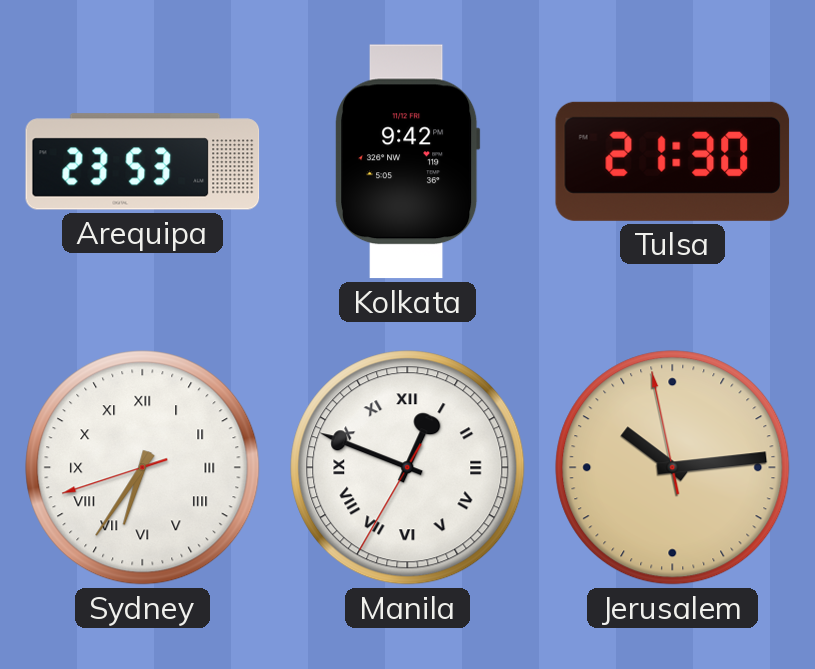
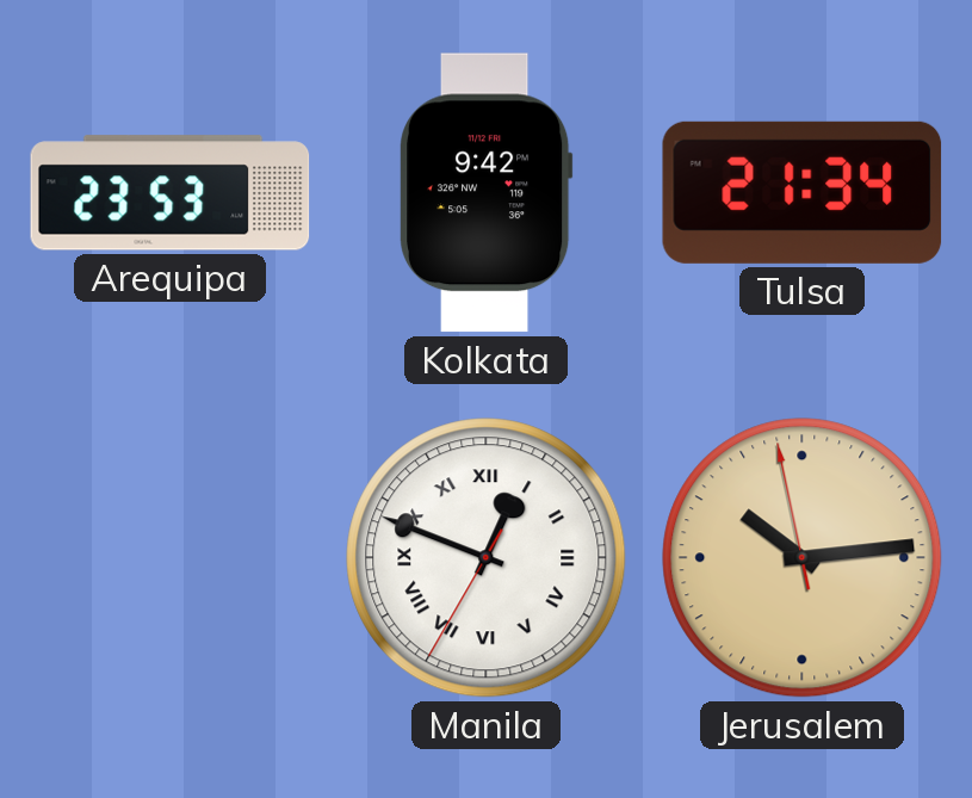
Tulsa: 21:30 -> 21:34 (803, 192)
Sydney: 6:35 -> none (143, 468)
